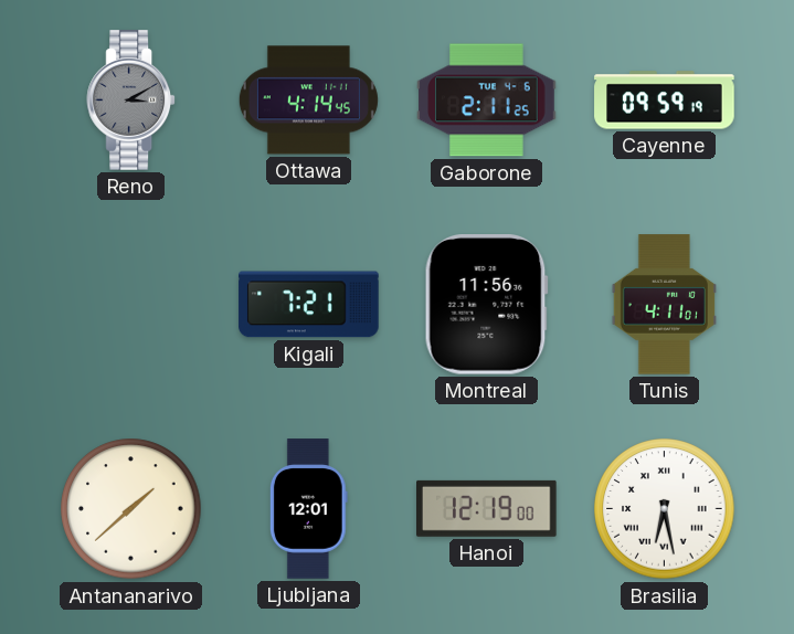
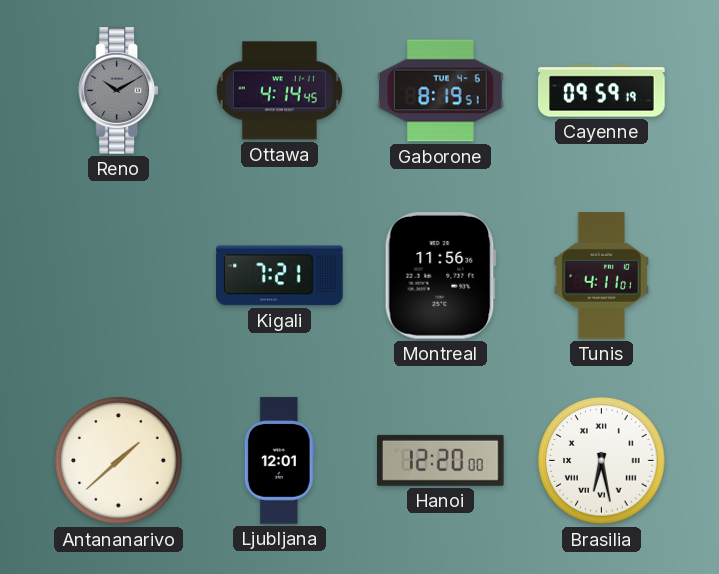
Reno: 3:10 -> 10:10 (119, 91)
Gaborone: 2:11 -> 8:19 (441, 91)
Hanoi: 12:19 -> 12:20 (441, 460)
